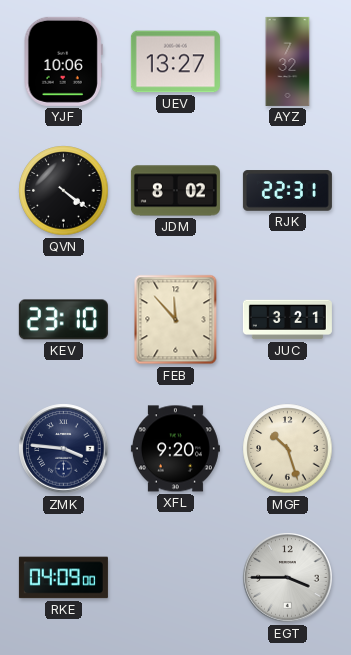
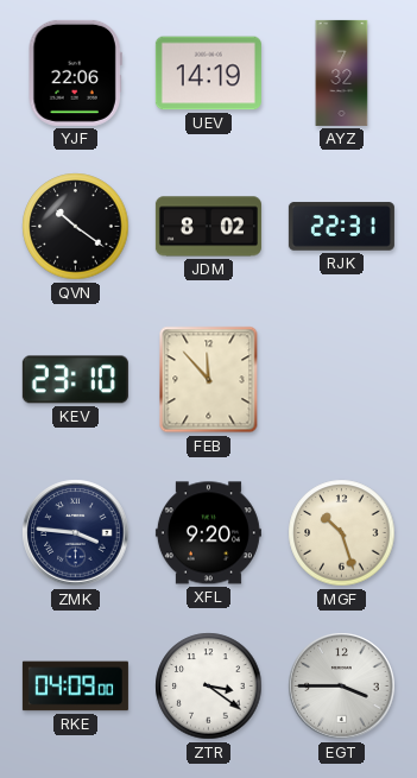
YJF: 10:06 -> 22:06 (75, 72)
UEV: 13:27 -> 14:19 (208, 74)
QVN: 4:21 -> 10:21 (76, 227)
JUC: 3:21 -> none (287, 320)
ZTR: none -> 3:21 (209, 687)
